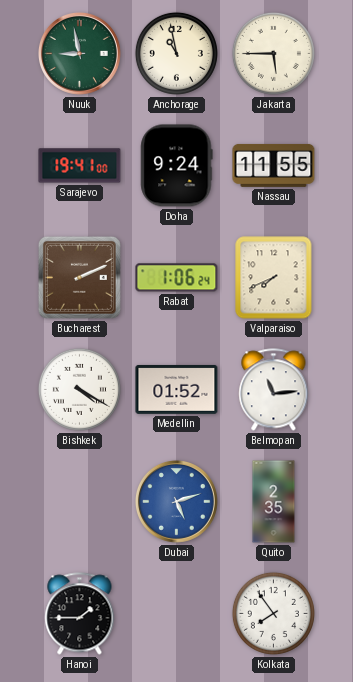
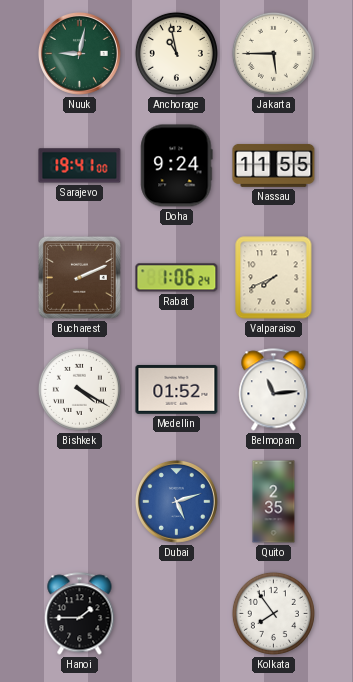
Nuuk: 8:58 -> 9:02 (79, 53)
